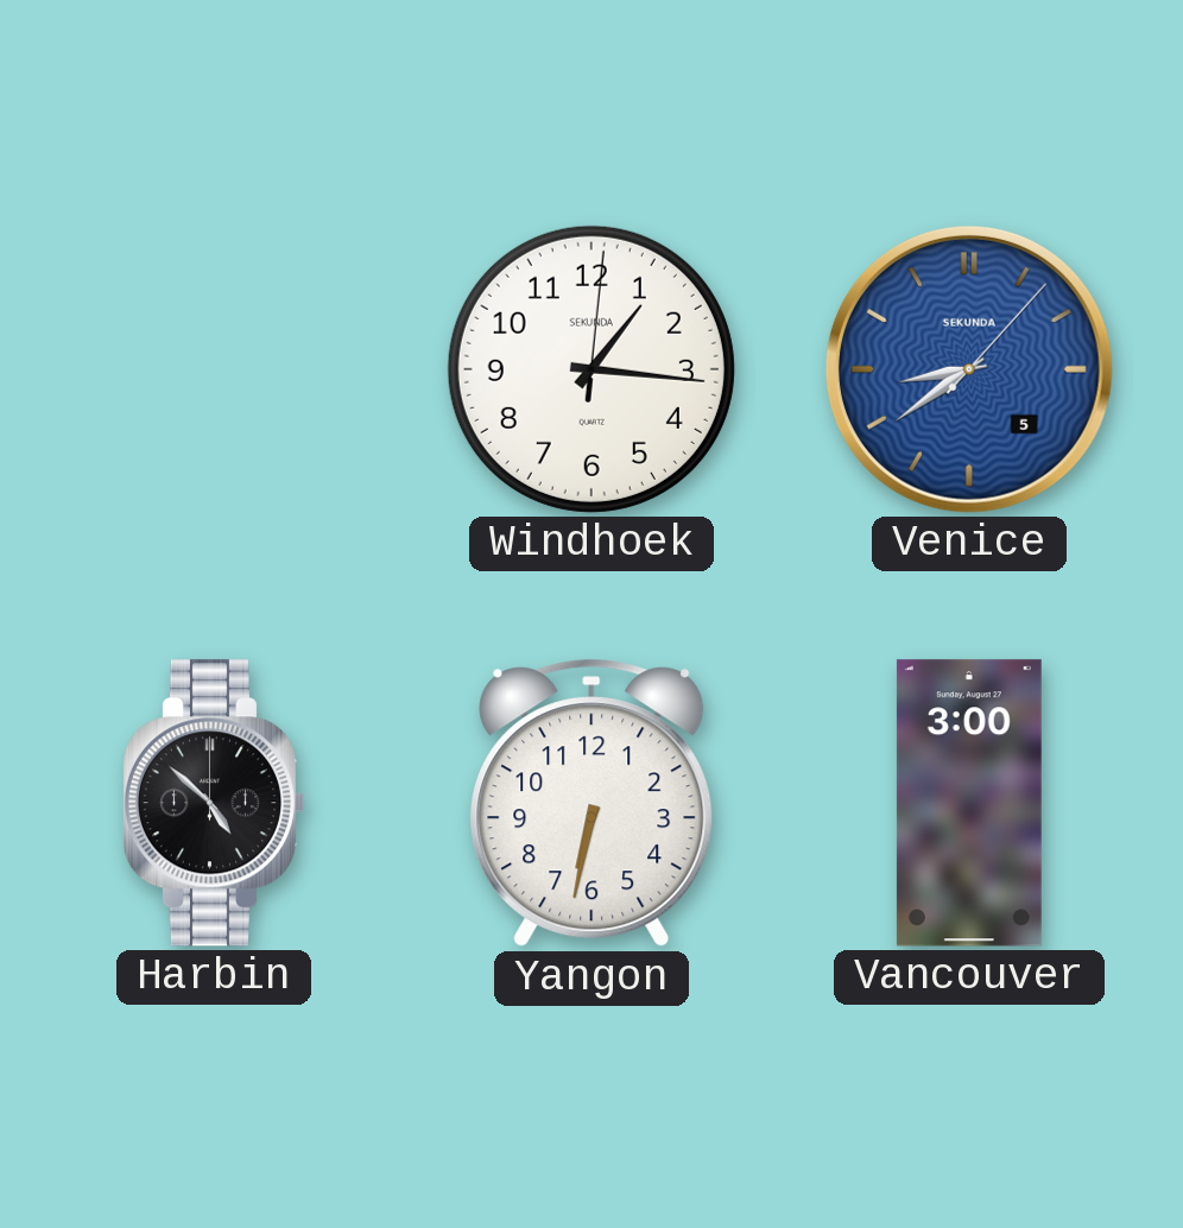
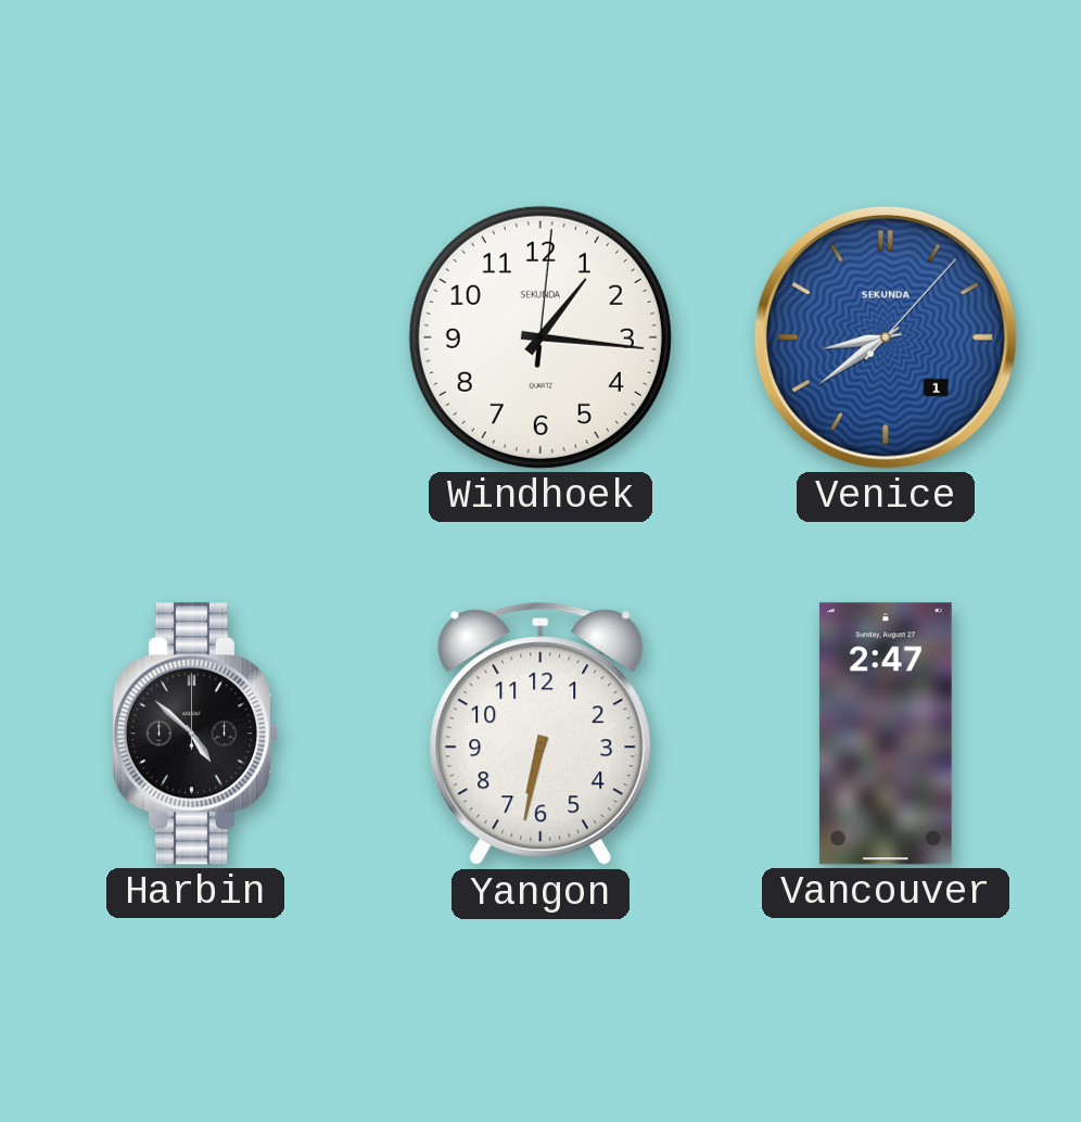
Venice date: 5 -> 1 (886, 337)
Vancouver: 3:00 -> 2:47 (886, 734)
